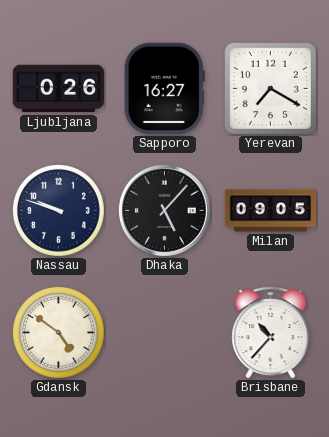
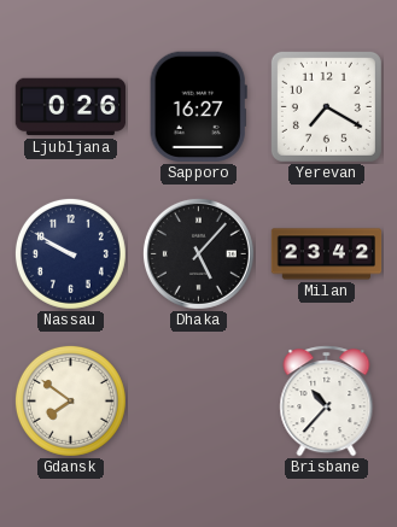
Nassau: 9:48 -> 9:50 (70, 253)
Milan: 09:05 -> 23:42 (327, 254)
Gdansk: 4:51 -> 7:51 (70, 400)
